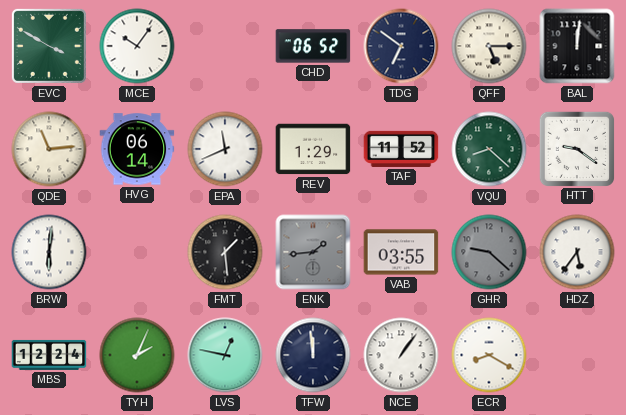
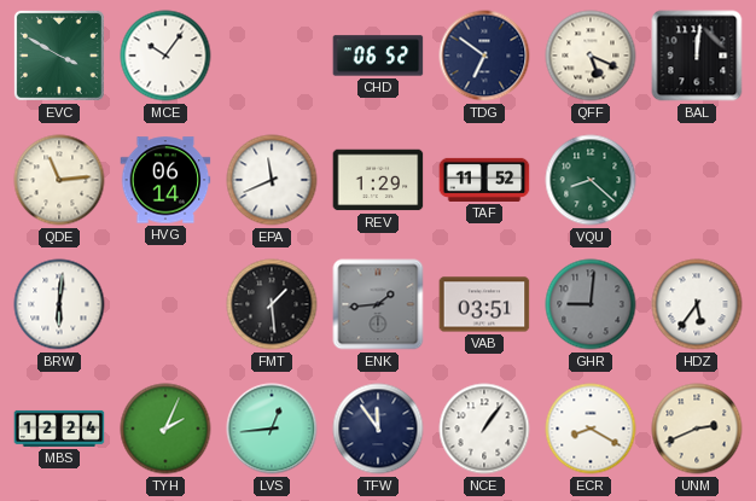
QFF: 5:15 -> 5:19 (591, 56)
HTT: 9:21 -> none (576, 148)
VAB: 03:55 -> 03:51 (484, 304)
GHR: 9:22 -> 9:01 (591, 304)
LVS: 12:47 -> 12:44 (272, 429)
TFW: 11:59 -> 11:54 (378, 429)
UNM: none -> 2:41 (697, 429)
